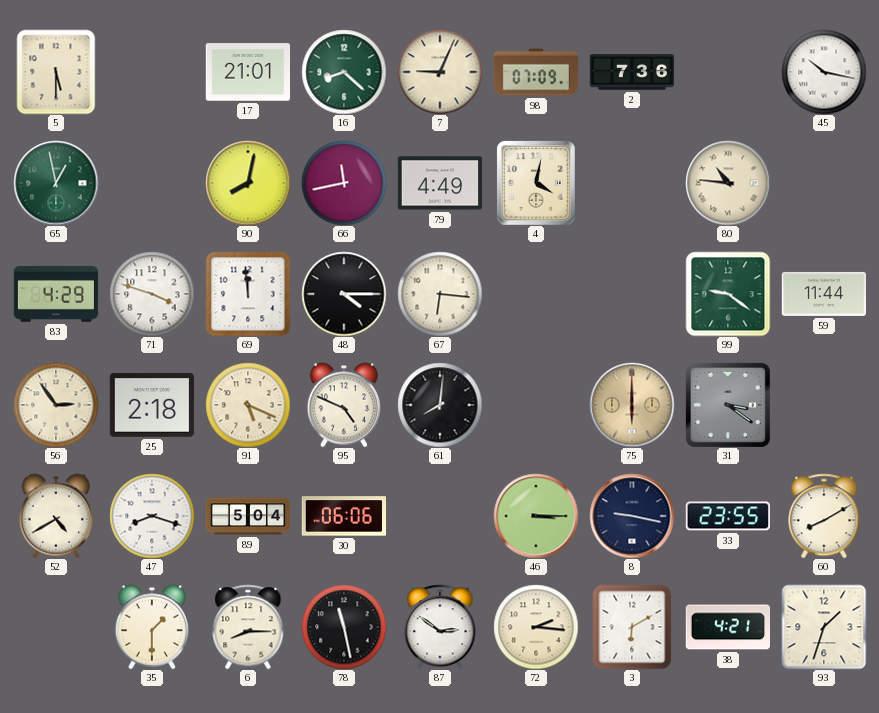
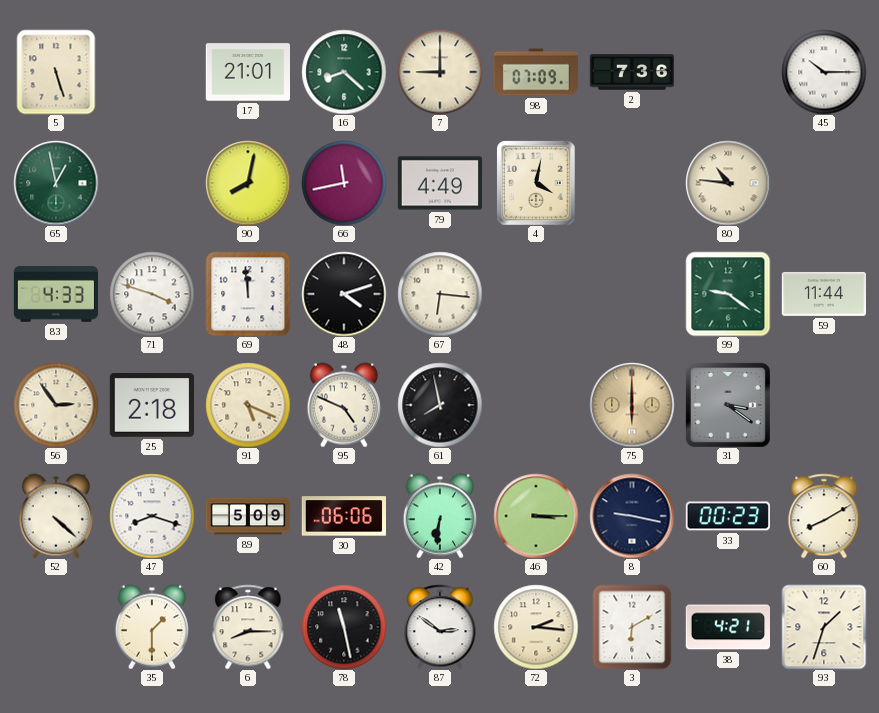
5: 5:30 -> 5:27 (56, 72)
7: 9:04 -> 9:00 (440, 72)
45: 10:17 -> 10:15 (824, 72)
83: 4:29 -> 4:33 (56, 295)
48: 4:15 -> 4:12 (344, 294)
61: 8:01 -> 7:58 (440, 405)
52: 4:40 -> 4:22 (55, 516)
89: 5:04 -> 5:09 (248, 516)
42: none -> 6:31 (439, 516)
33: 23:55 -> 00:23 (727, 516)
